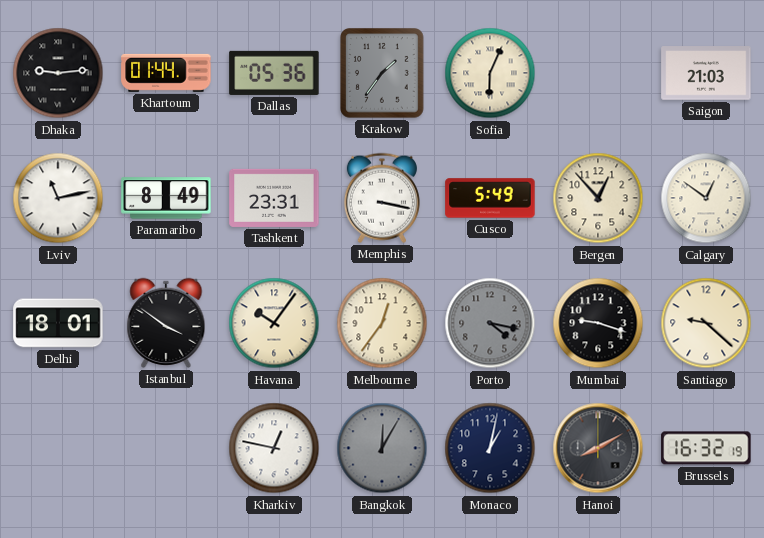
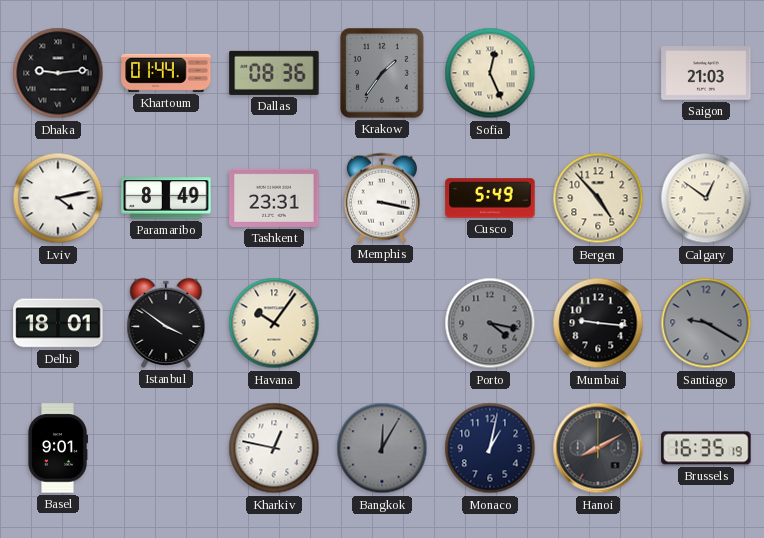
Dallas: 05:36 -> 08:36 (274, 73)
Sofia: 6:04 -> 12:26 (490, 73)
Lviv: 11:13 -> 4:13 (58, 198)
Bergen: 12:53 -> 4:53 (598, 198)
Melbourne: 12:36 -> none (382, 323)
Mumbai: 9:18 -> 9:16 (598, 323)
Santiago: 9:22 -> 9:20 (706, 323)
Santiago dial: cream -> grey (706, 323)
Basel: none -> 9:01 (58, 448)
Brussels: 16:32 -> 16:35 (706, 448)
